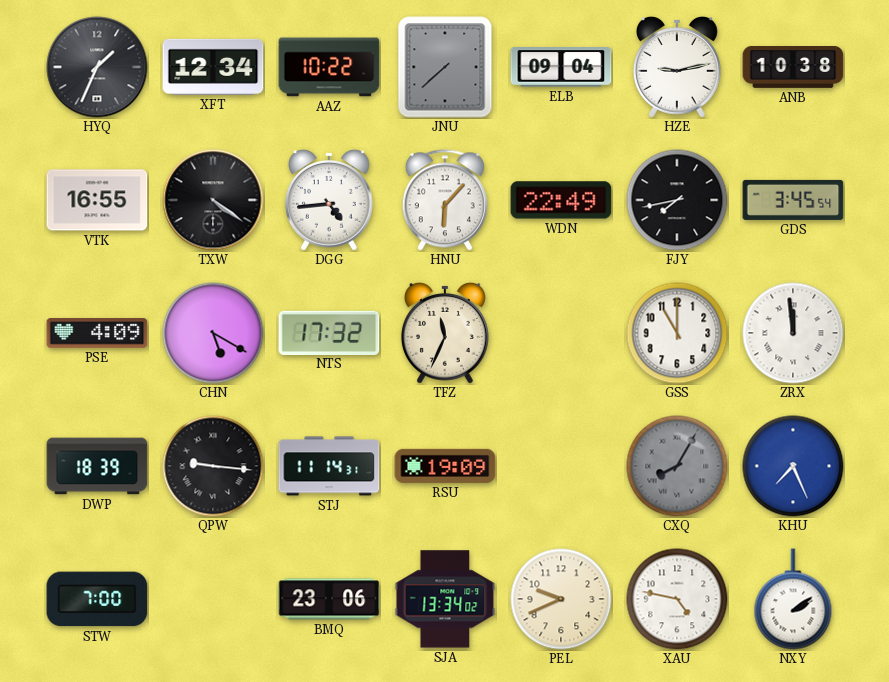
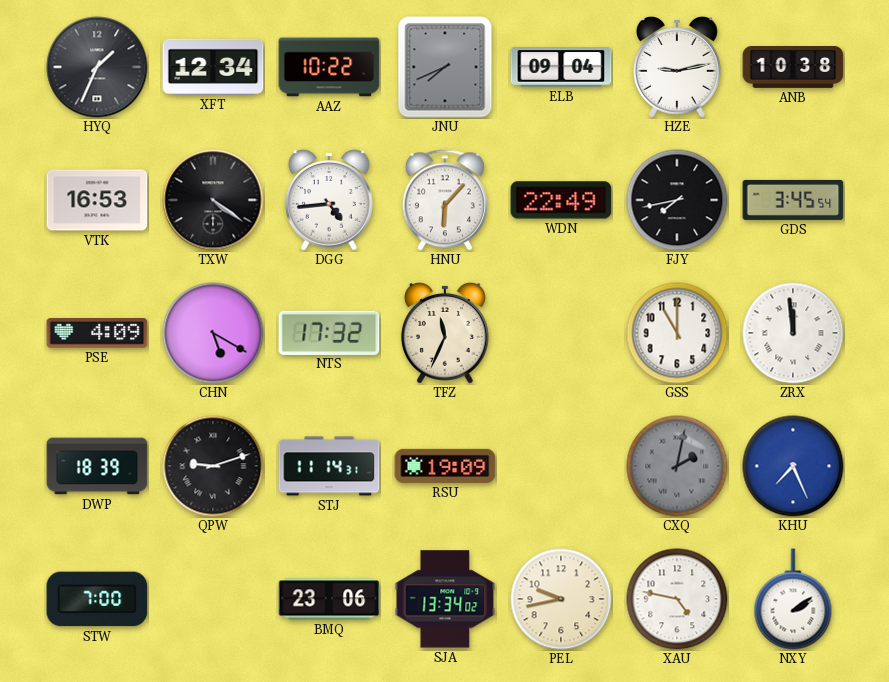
JNU: 7:38 -> 7:41 (445, 67)
VTK: 16:55 -> 16:53 (97, 200)
QPW: 9:16 -> 9:12 (213, 466)
CXQ: 8:05 -> 2:02 (677, 466)
PEL: 9:41 -> 9:43 (561, 599)
